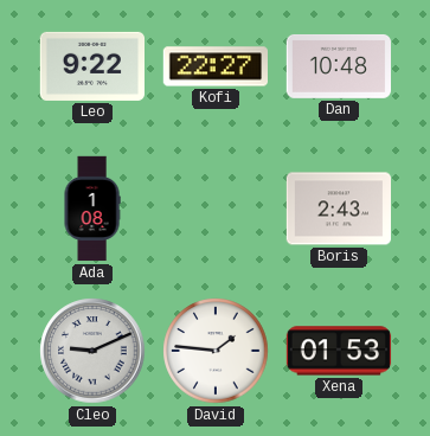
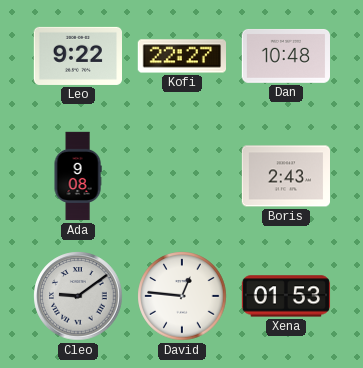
Ada: 1:08 -> 9:08 (78, 176)
Cleo: 9:11 -> 9:09 (78, 296)
David: 1:46 -> 12:46 (182, 296)
